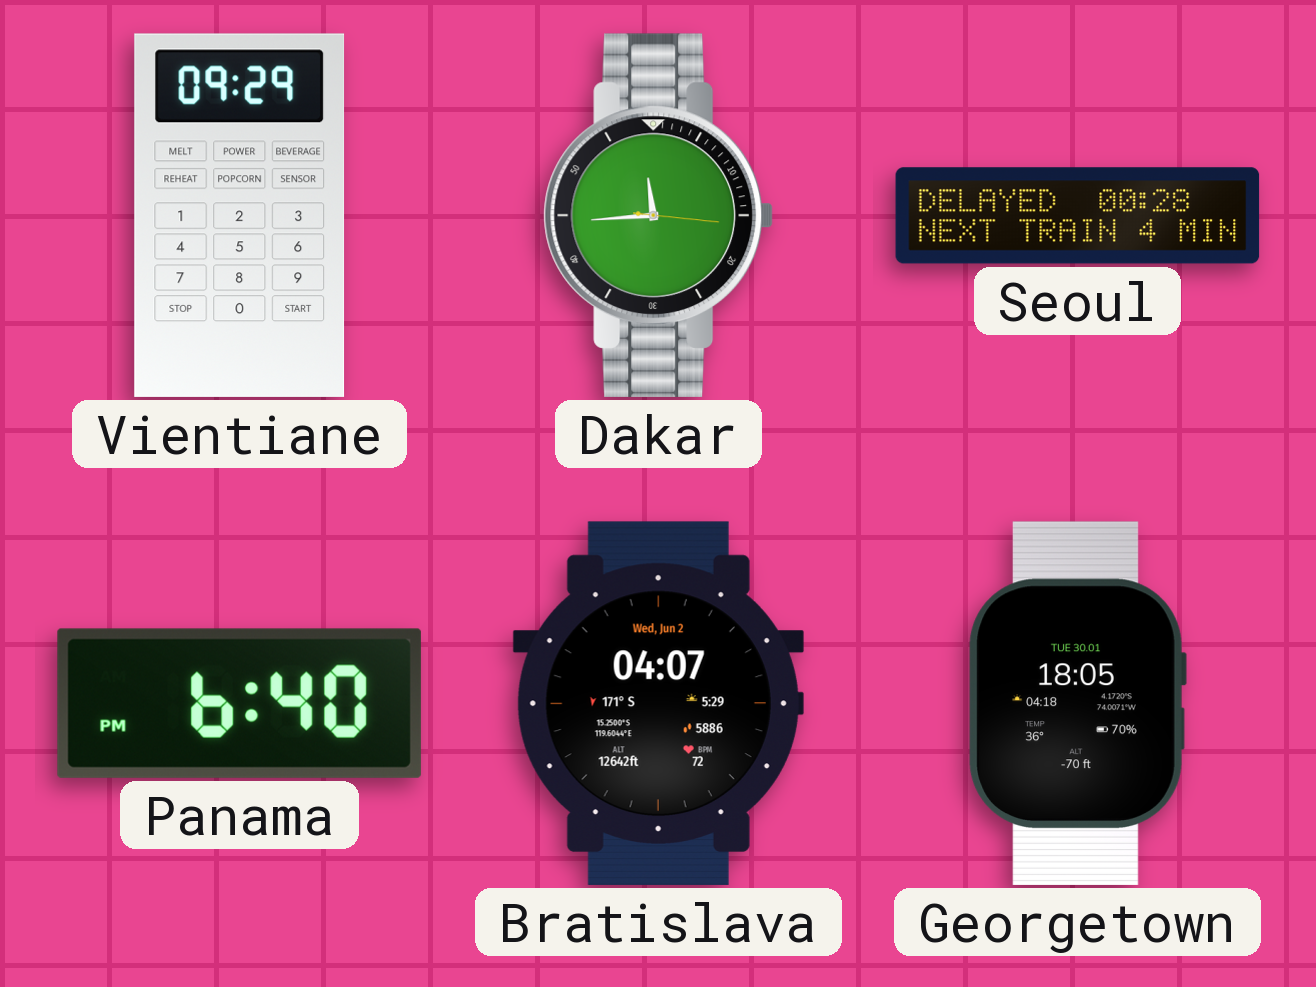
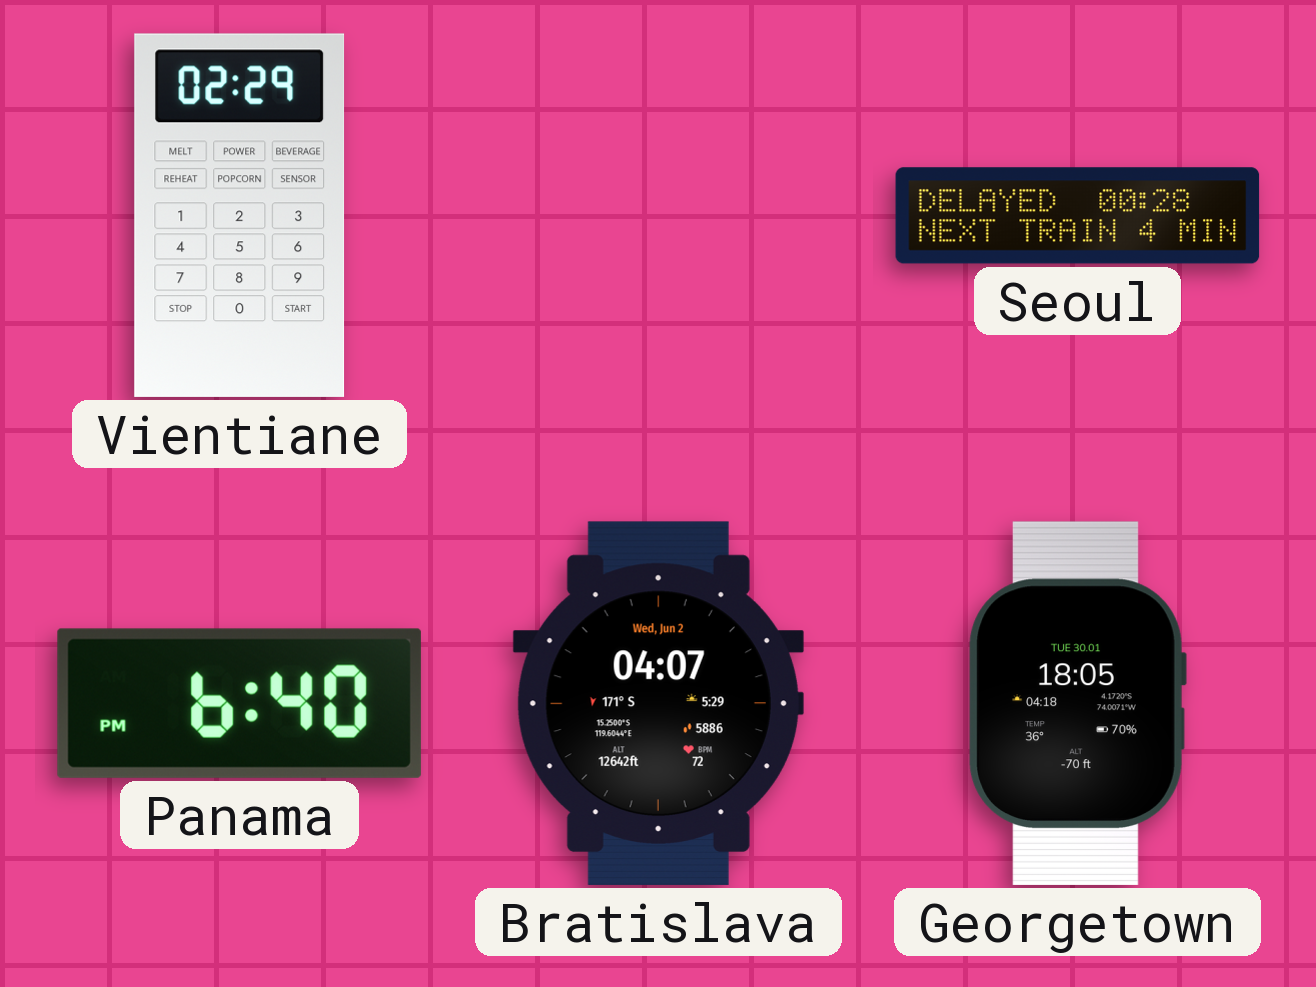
Vientiane: 09:29 -> 02:29 (240, 215)
Dakar: 11:44 -> none (658, 215)
